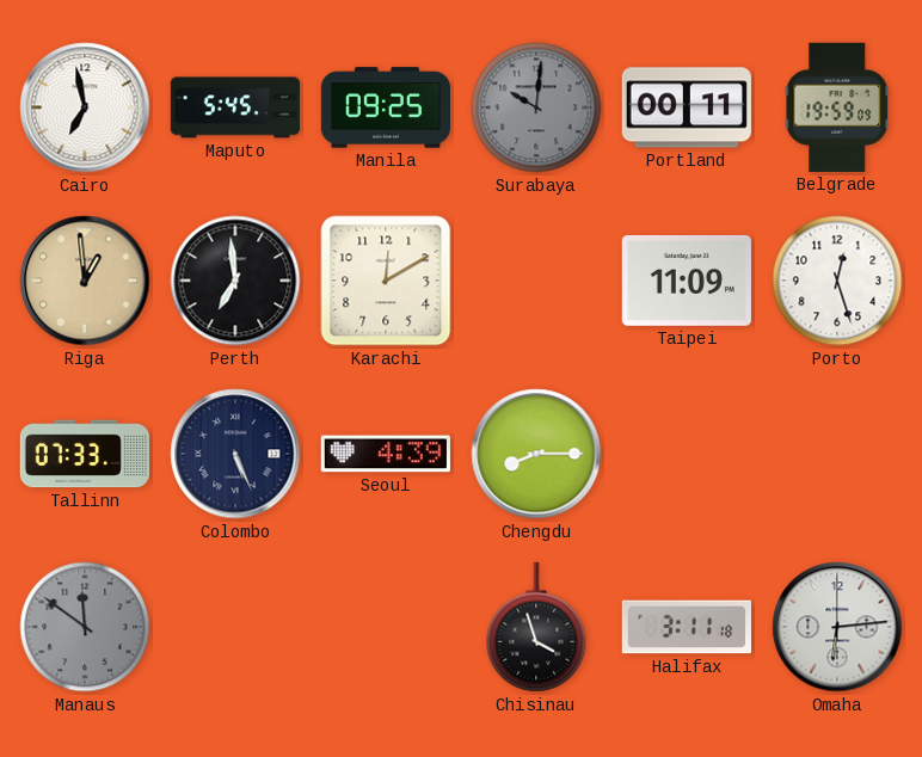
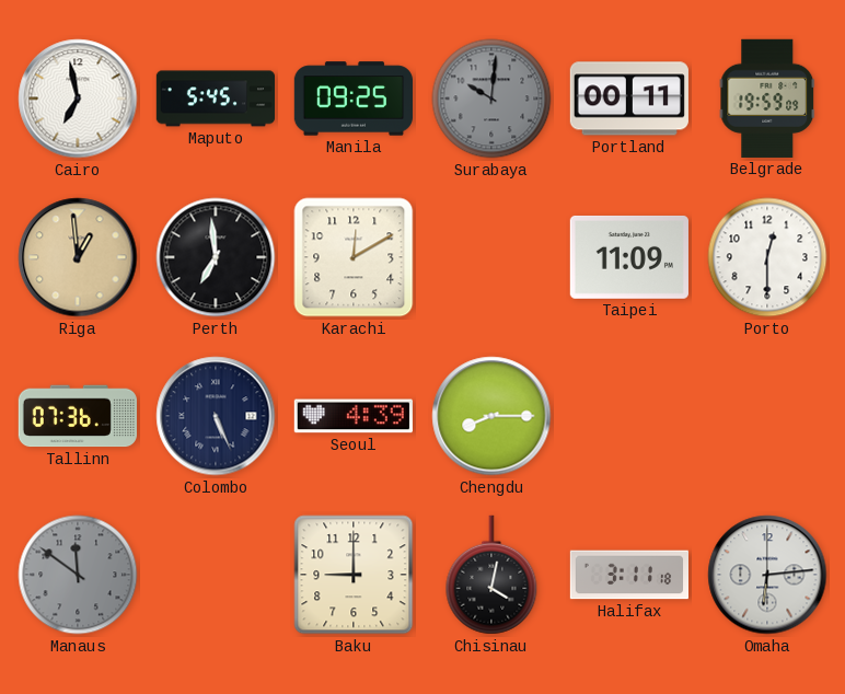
Porto: 12:27 -> 12:30 (767, 257)
Tallinn: 07:33 -> 07:36 (78, 416)
Baku: none -> 9:00 (354, 575)
Chisinau: 3:57 -> 4:02 (491, 575)
